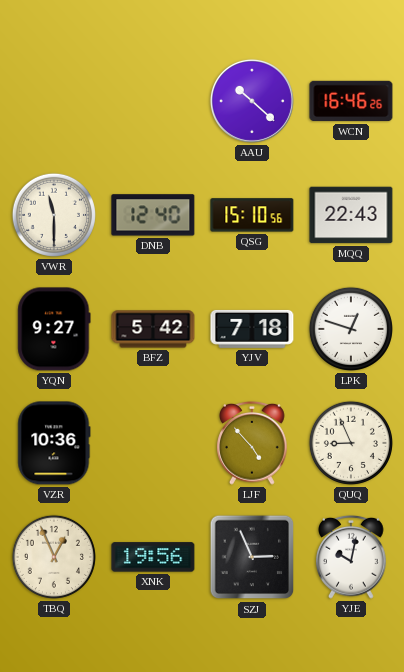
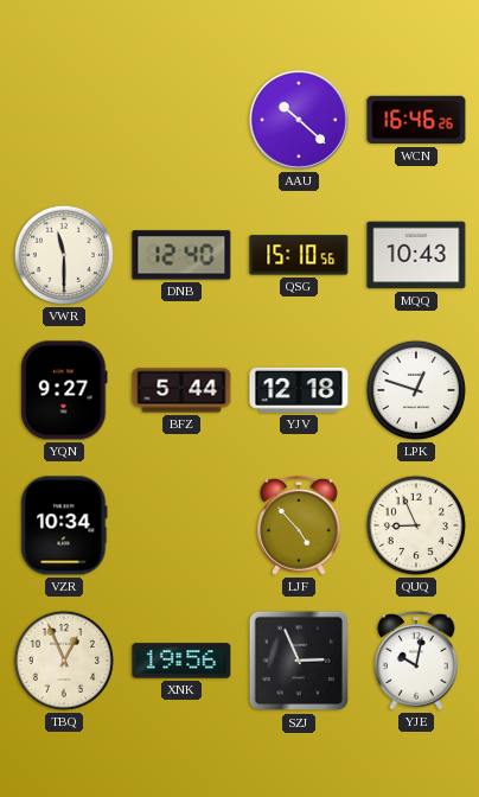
MQQ: 22:43 -> 10:43 (416, 255)
BFZ: 5:42 -> 5:44 (181, 390)
YJV: 7:18 -> 12:18 (299, 390)
VZR: 10:36 -> 10:34 (64, 525)
